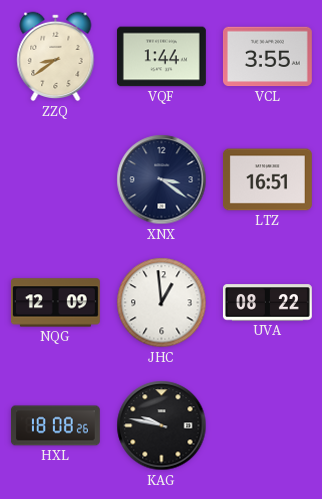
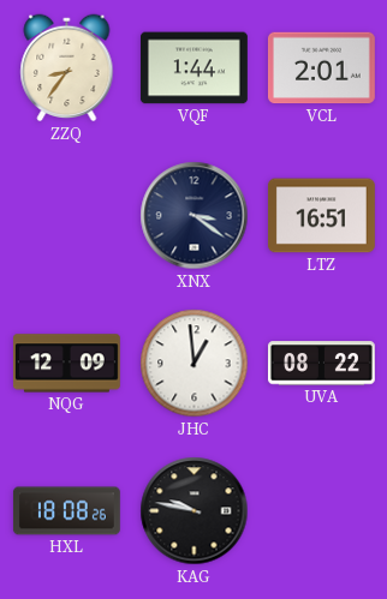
ZZQ: 8:39 -> 8:36 (67, 68)
VCL: 3:55 -> 2:01 (321, 68)
